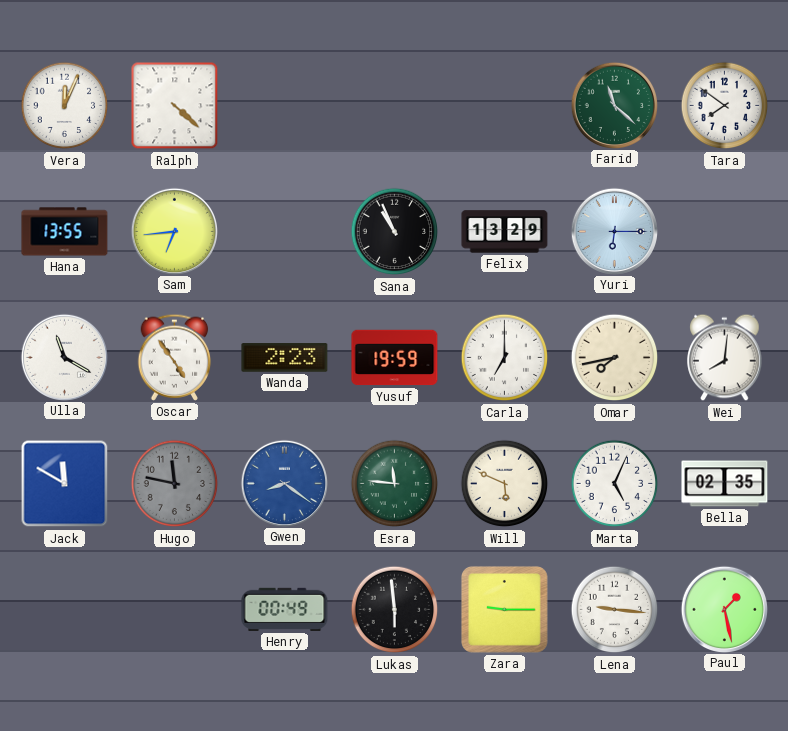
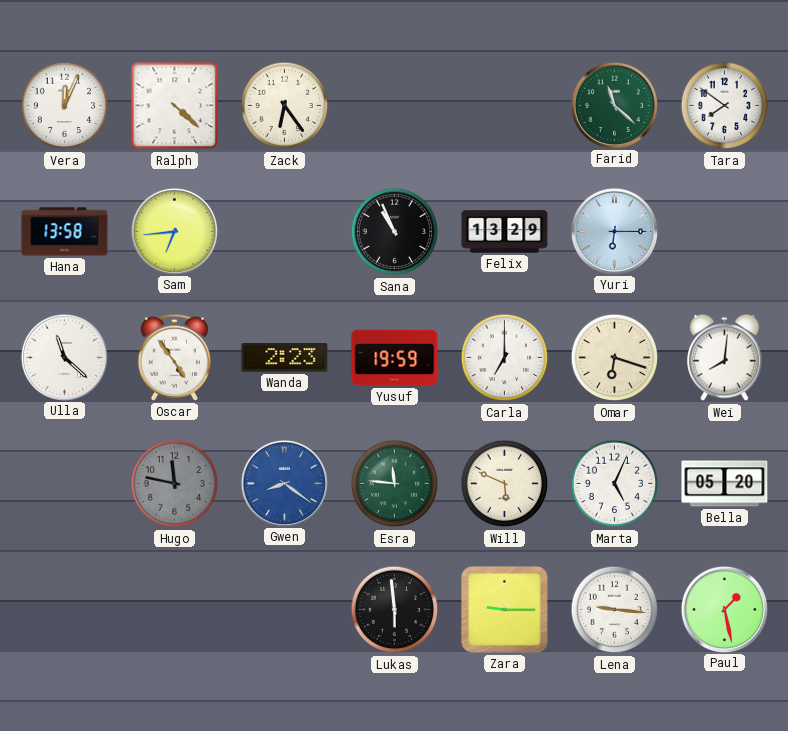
Zack: none -> 6:24 (285, 106)
Hana: 13:55 -> 13:58 (65, 232)
Ulla: 11:20 -> 11:22 (64, 357)
Omar: 7:43 -> 6:18 (615, 358)
Jack: 11:50 -> none (65, 484)
Bella: 02:35 -> 05:20 (725, 484)
Henry: 00:49 -> none (285, 609)
